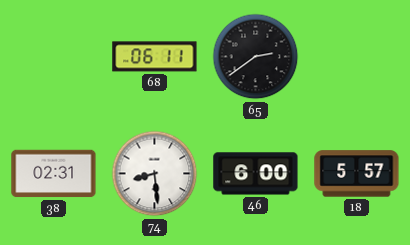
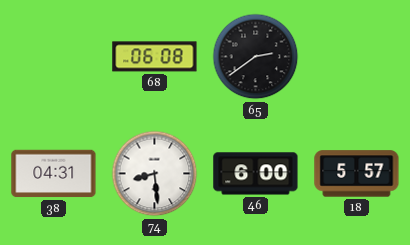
68: 06:11 -> 06:08 (155, 57)
38: 02:31 -> 04:31 (54, 174)
